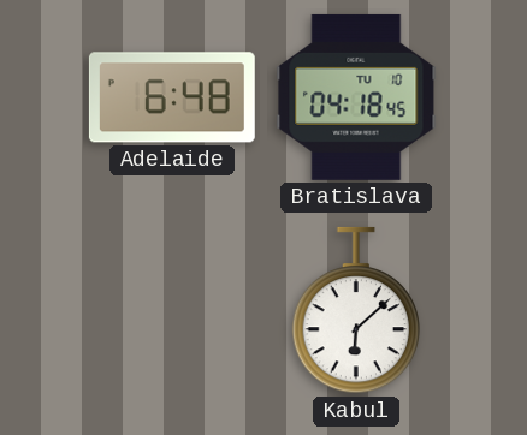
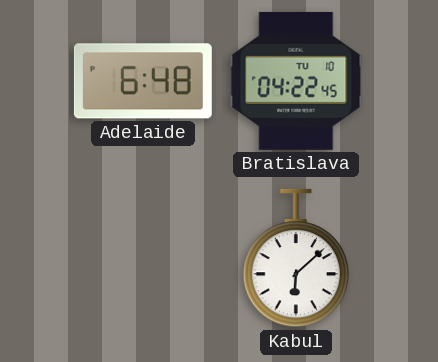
Bratislava: 04:18 -> 04:22 (296, 81)
